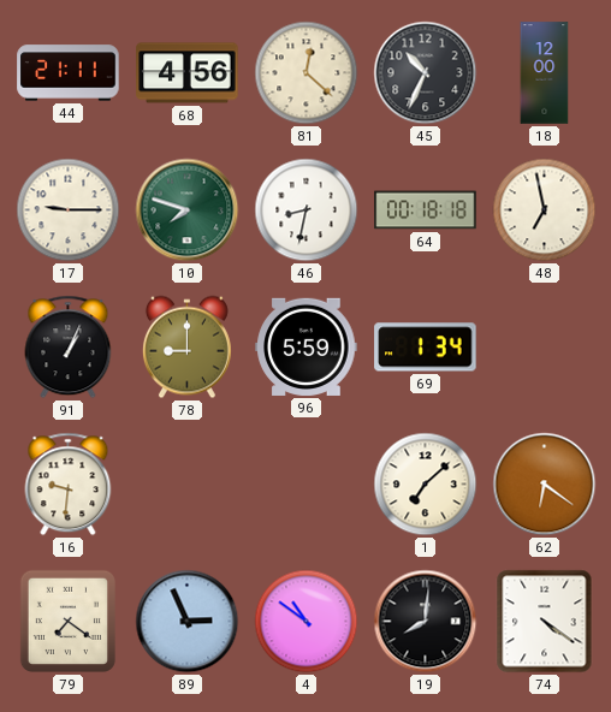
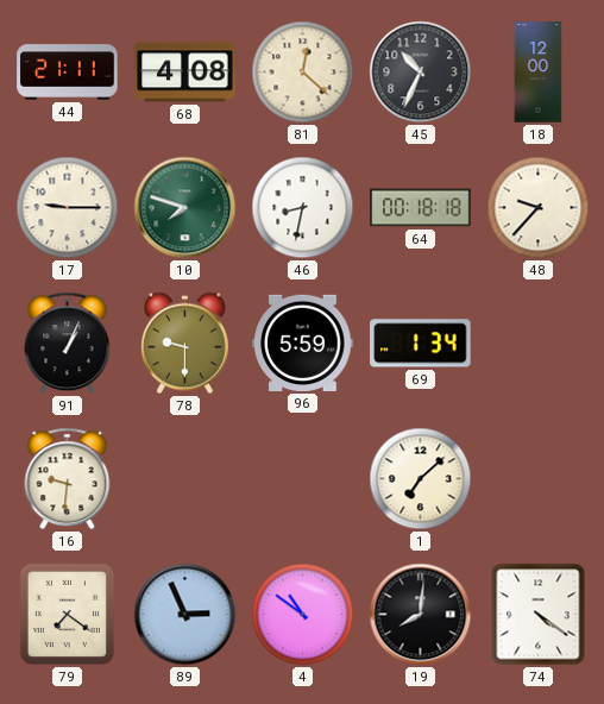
68: 4:56 -> 4:08 (185, 73)
48: 6:58 -> 9:37 (539, 208)
78: 9:00 -> 9:30 (184, 344)
62: 6:21 -> none (545, 485)
